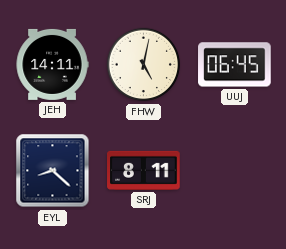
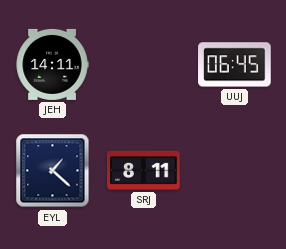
FHW: 5:02 -> none (144, 65)
EYL: 8:22 -> 1:22 (53, 171)
